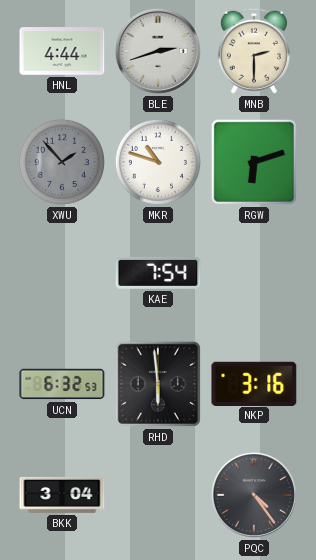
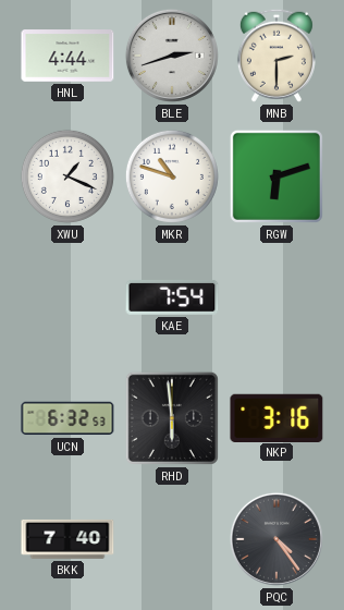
XWU: 1:53 -> 1:19 (67, 176)
XWU dial: grey -> white (67, 176)
BKK: 3:04 -> 7:40 (67, 539)
